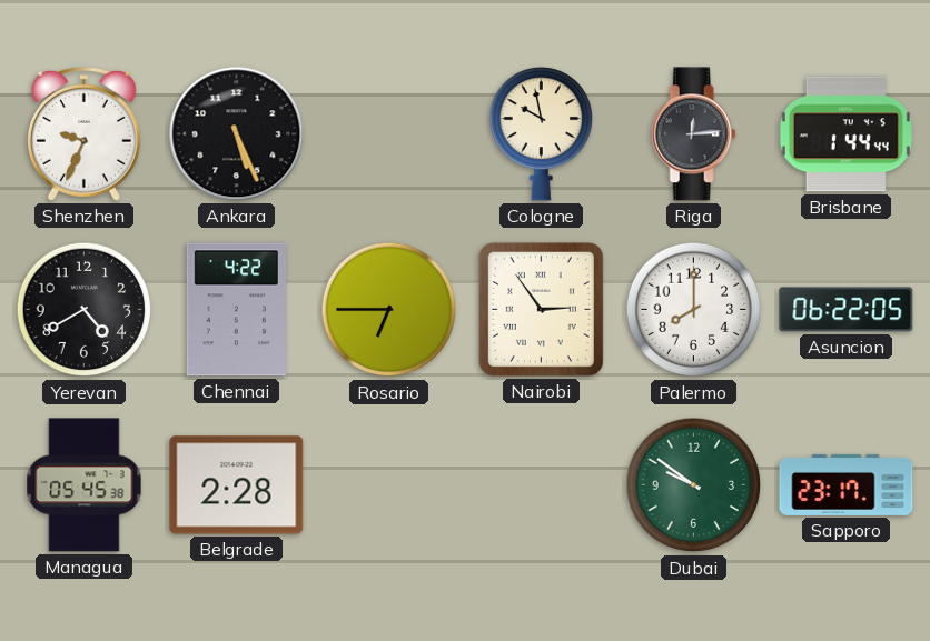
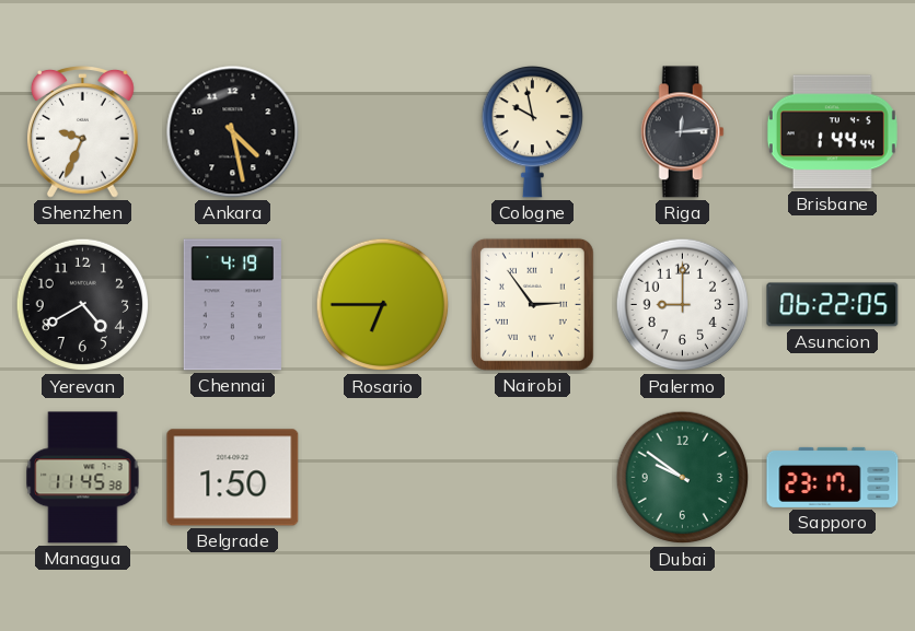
Ankara: 5:26 -> 4:28 (233, 132)
Chennai: 4:22 -> 4:19 (232, 305)
Palermo: 8:00 -> 9:00 (683, 305)
Managua: 05:45 -> 11:45 (83, 478)
Belgrade: 2:28 -> 1:50 (233, 478)
